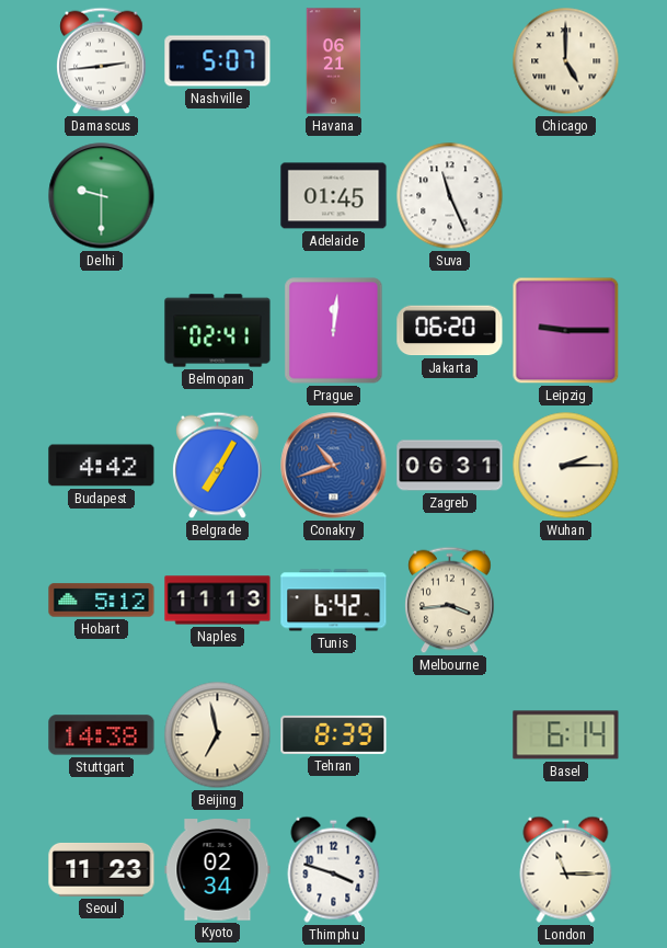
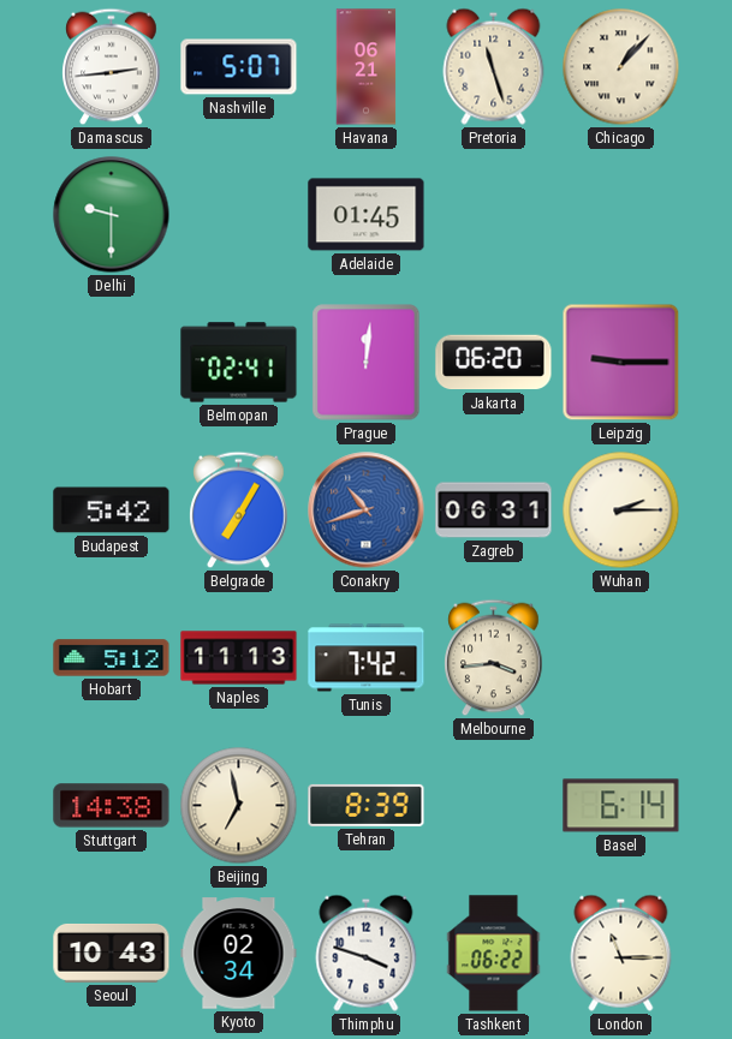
Pretoria: none -> 11:27 (494, 66)
Chicago: 5:00 -> 1:07 (621, 67)
Suva: 11:26 -> none (450, 196)
Budapest: 4:42 -> 5:42 (112, 510)
Tunis: 6:42 -> 7:42 (367, 658)
Seoul: 11:23 -> 10:43 (112, 953)
Tashkent: none -> 06:22 (494, 954)
